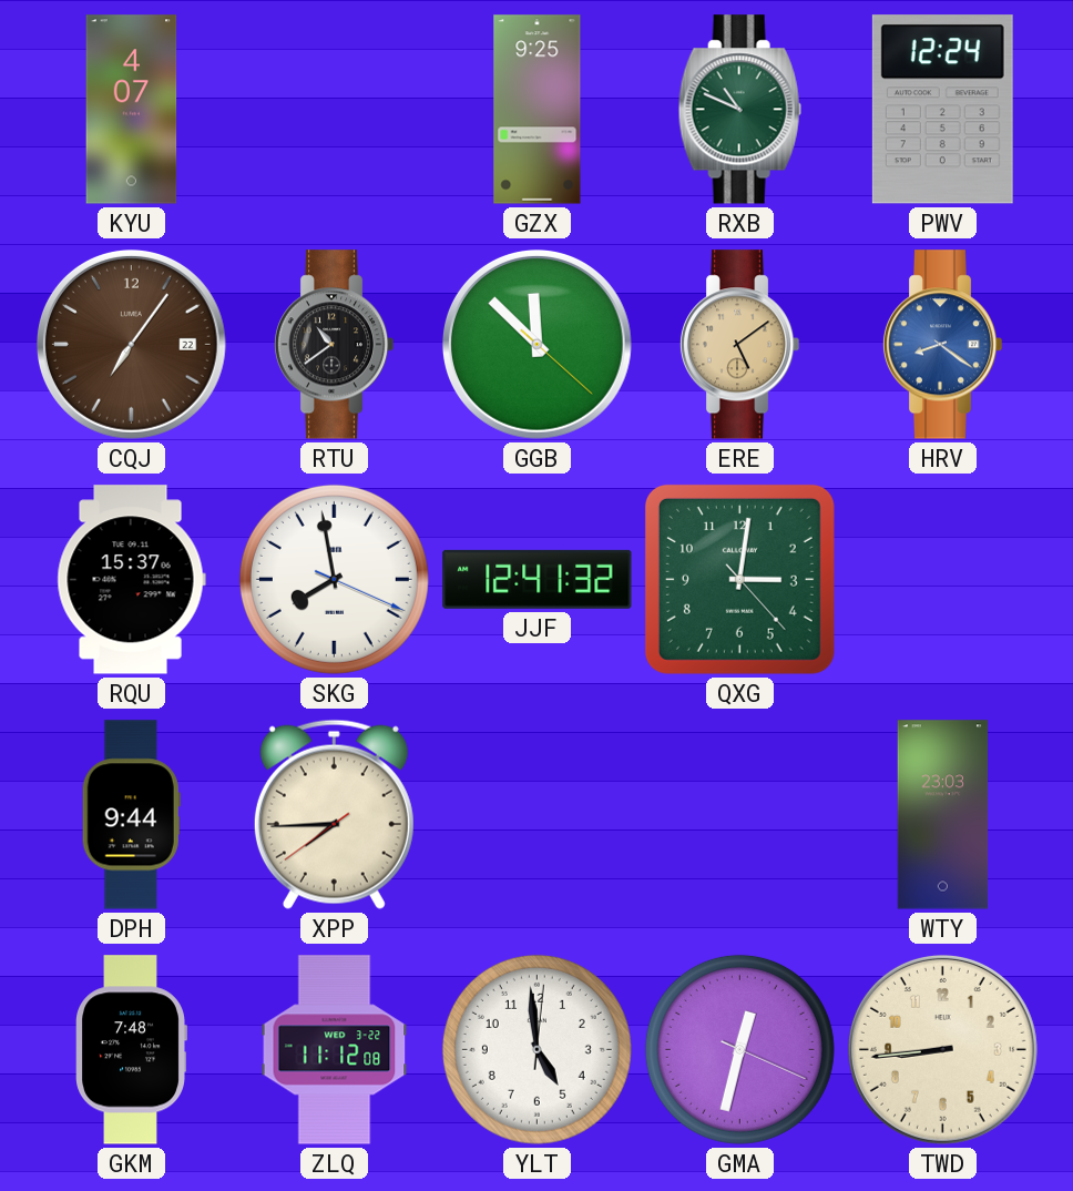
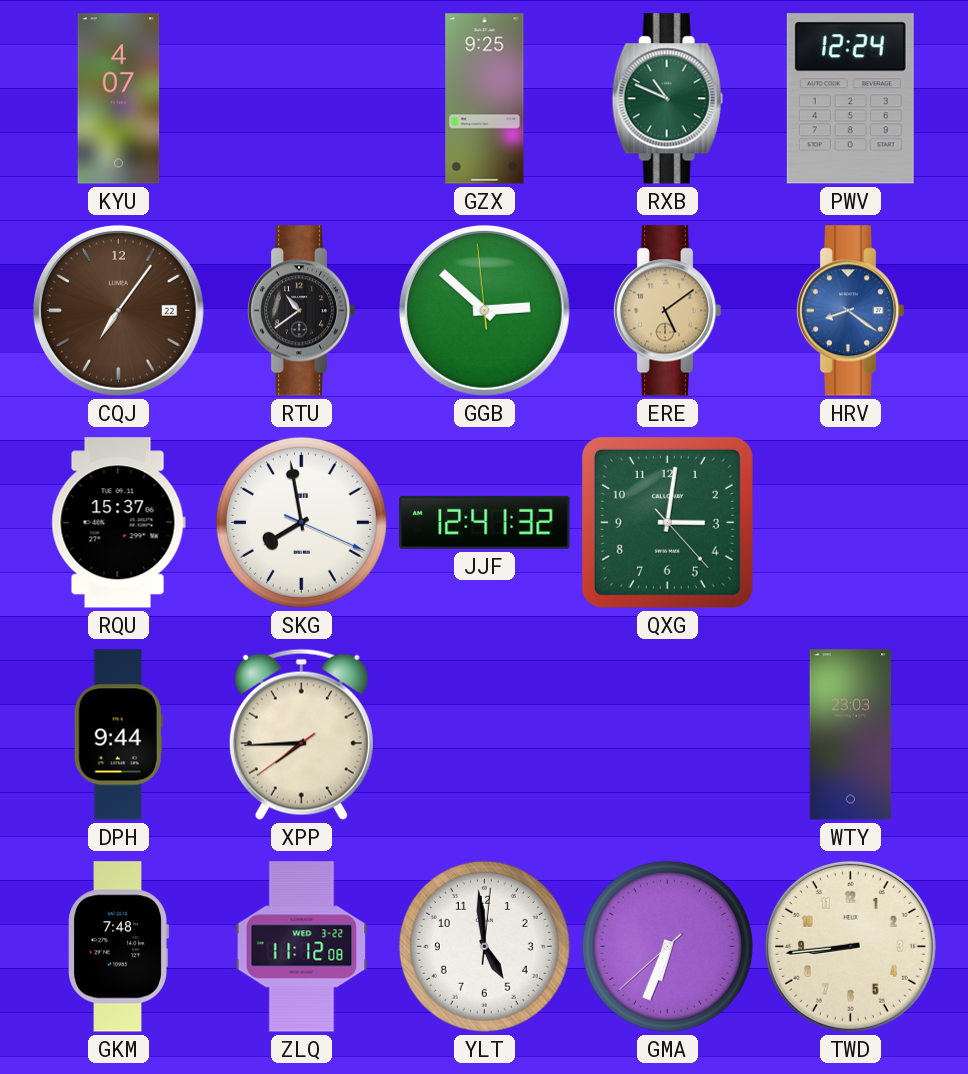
GGB: 11:52 -> 2:51 (484, 310)
GMA: 12:32 -> 6:33 (667, 946)
